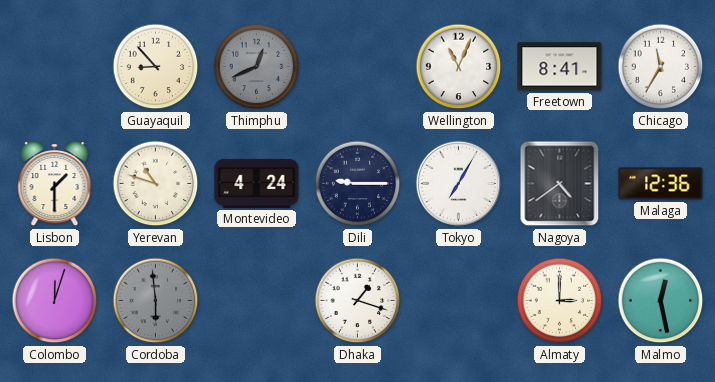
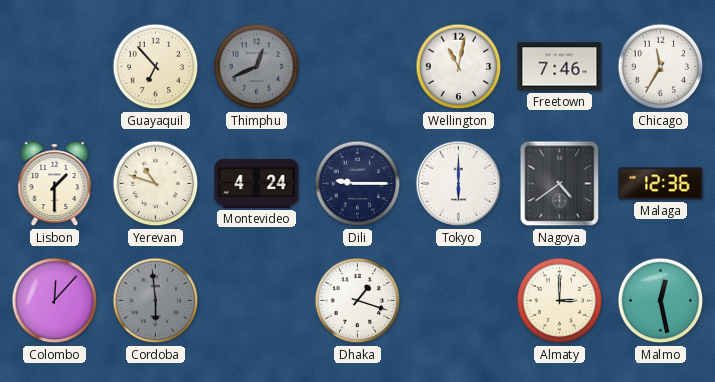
Guayaquil: 8:53 -> 6:53 (156, 67)
Wellington: 11:04 -> 11:02 (459, 67)
Freetown: 8:41 -> 7:46 (560, 67)
Tokyo: 7:05 -> 6:00 (459, 184)
Colombo: 12:03 -> 12:07 (55, 301)
